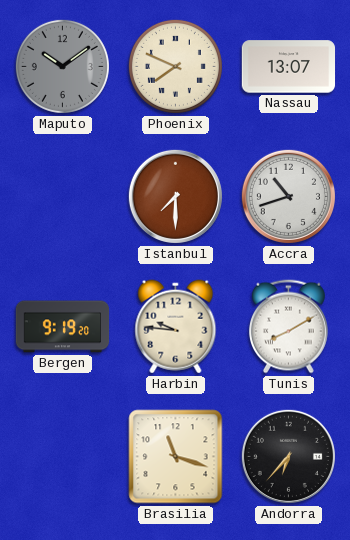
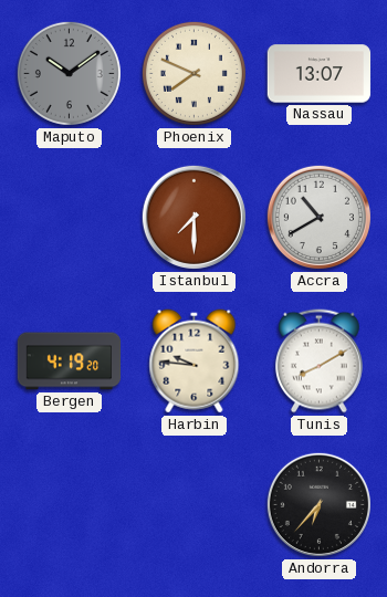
Accra: 10:42 -> 10:40 (318, 217)
Bergen: 9:19 -> 4:19 (70, 362)
Brasilia: 11:18 -> none (176, 457)
